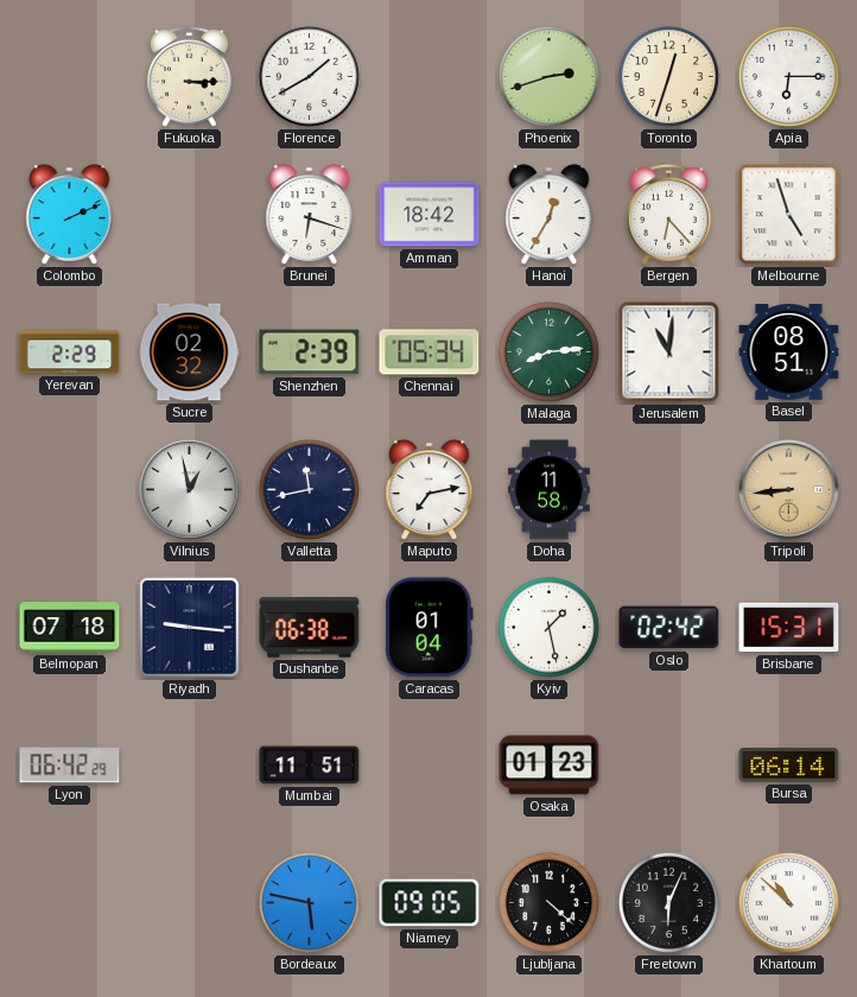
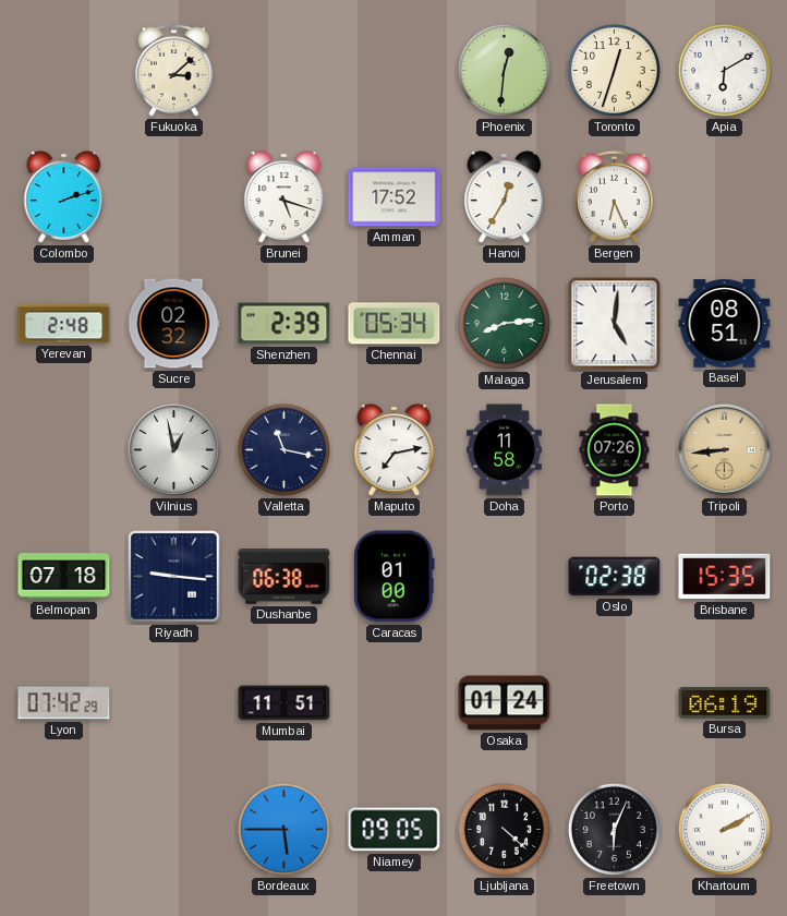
Fukuoka: 3:15 -> 3:08 (174, 70)
Florence: 1:40 -> none (309, 76)
Phoenix: 2:42 -> 12:31 (504, 70)
Apia: 6:15 -> 6:10 (724, 70)
Colombo: 2:11 -> 2:12 (64, 197)
Brunei: 6:18 -> 5:18 (284, 197)
Amman: 18:42 -> 17:52 (395, 197)
Bergen: 6:23 -> 6:26 (615, 196)
Melbourne: 4:57 -> none (789, 215)
Yerevan: 2:29 -> 2:48 (64, 324)
Jerusalem: 11:01 -> 5:01 (615, 324)
Valletta: 11:43 -> 11:17 (283, 449)
Porto: none -> 07:26 (615, 450)
Caracas: 01:04 -> 01:00 (395, 577)
Kyiv: 1:28 -> none (548, 627)
Oslo: 02:42 -> 02:38 (615, 577)
Brisbane: 15:31 -> 15:35 (725, 577)
Lyon: 06:42 -> 07:42 (64, 703)
Osaka: 01:23 -> 01:24 (505, 703)
Bursa: 06:14 -> 06:19 (725, 703)
Bordeaux: 5:47 -> 5:45 (283, 829)
Khartoum: 10:52 -> 2:10 (724, 829)
